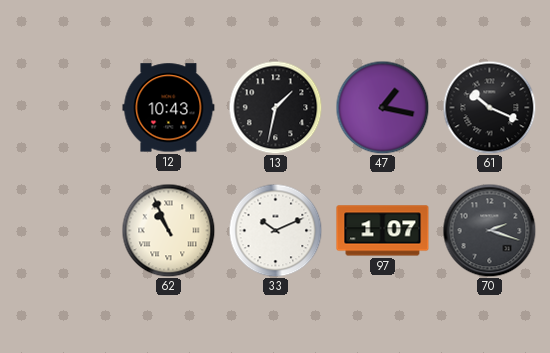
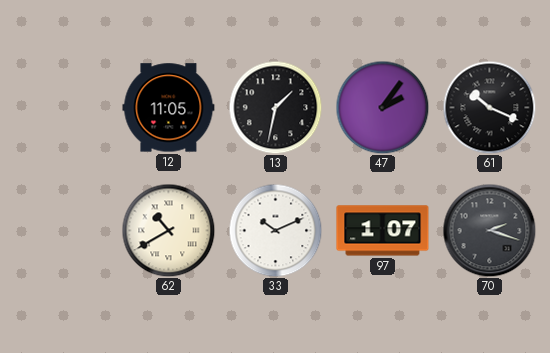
12: 10:43 -> 11:05 (169, 108)
47: 1:17 -> 2:06 (382, 107)
62: 10:56 -> 10:40 (168, 230)
